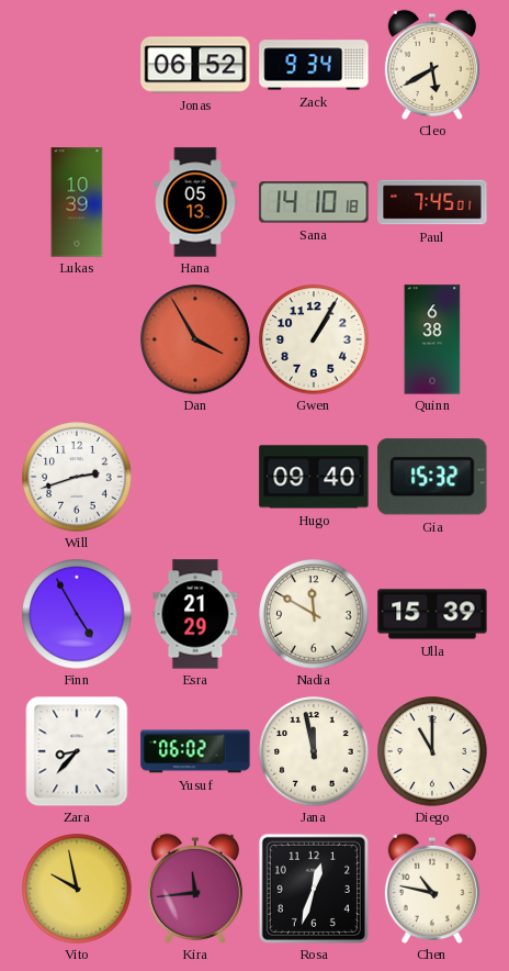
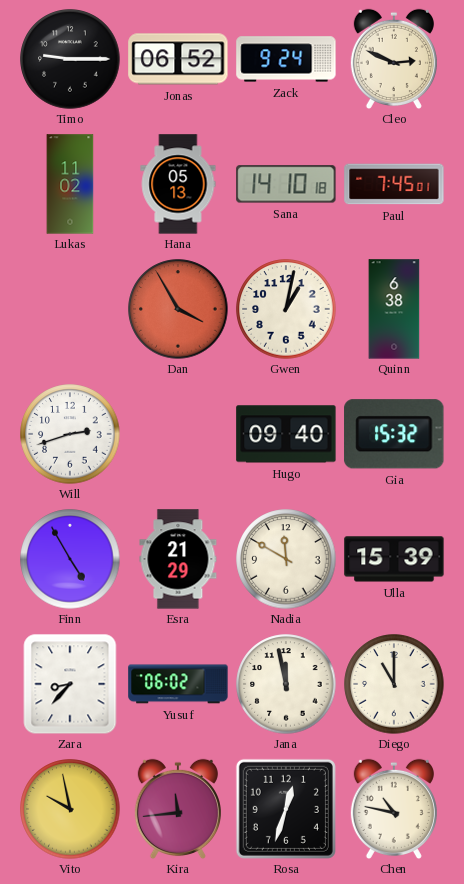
Timo: none -> 9:15 (70, 59)
Zack: 9:34 -> 9:24 (286, 59)
Cleo: 5:40 -> 2:49 (394, 59)
Lukas: 10:39 -> 11:02 (70, 184)
Gwen: 1:05 -> 1:02 (286, 309)
